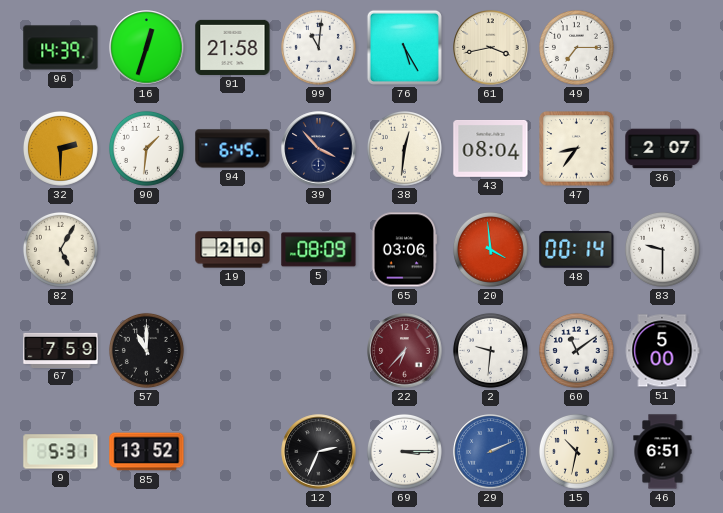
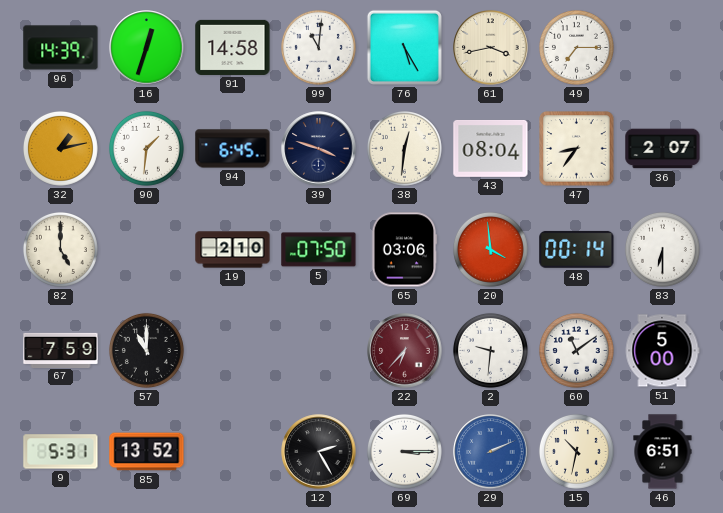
91: 21:58 -> 14:58 (233, 47)
32: 2:30 -> 1:13 (60, 148)
39: 3:53 -> 3:48 (319, 149)
82: 5:05 -> 5:00 (60, 249)
5: 08:09 -> 07:50 (319, 250)
83: 9:30 -> 6:30 (662, 249)
12: 2:34 -> 2:25 (319, 452)
